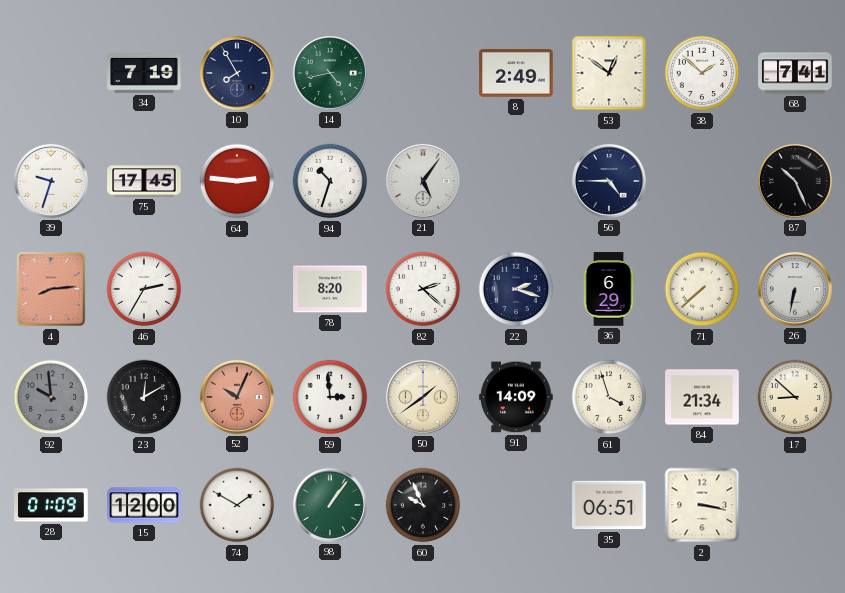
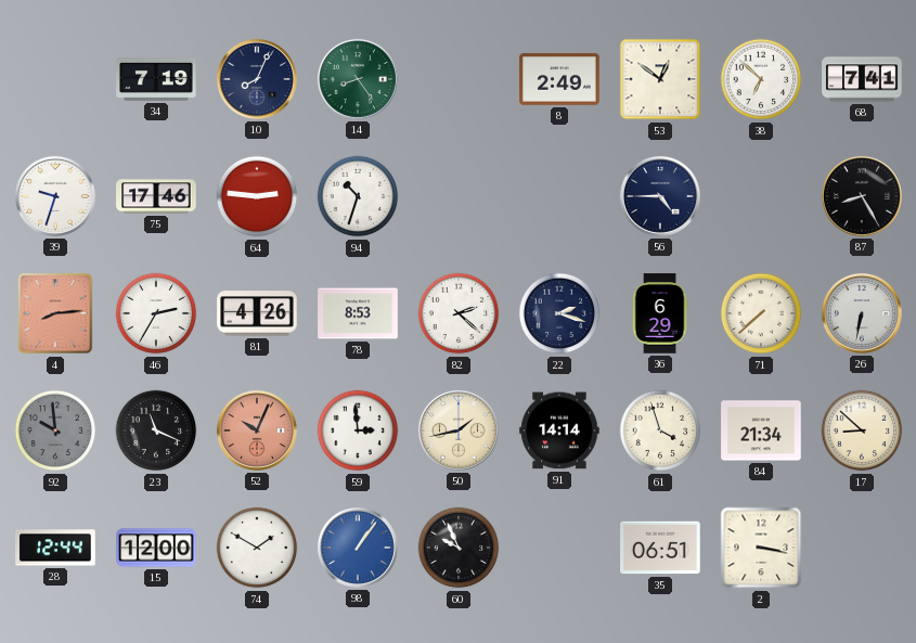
10: 7:55 -> 8:04 (257, 79)
14: 4:43 -> 8:24 (358, 79)
38: 1:52 -> 6:52 (761, 79)
75: 17:45 -> 17:46 (156, 196)
21: 5:06 -> none (423, 181)
87: 10:26 -> 8:25 (862, 196)
81: none -> 4:26 (257, 313)
78: 8:20 -> 8:53 (358, 313)
23: 12:10 -> 11:19 (156, 430)
50: 1:39 -> 1:43 (459, 430)
91: 14:09 -> 14:14 (559, 430)
28: 01:09 -> 12:44 (55, 548)
98 dial: green -> blue (358, 548)
